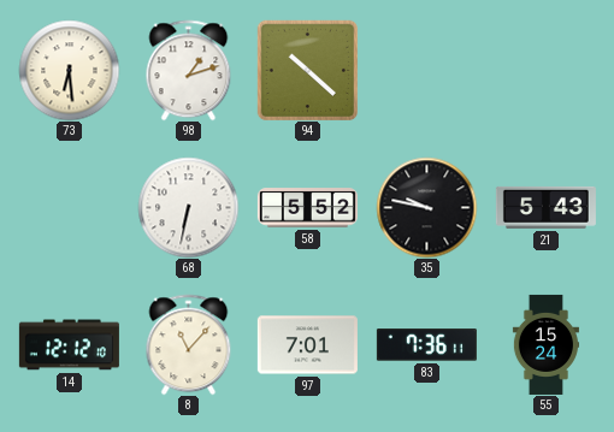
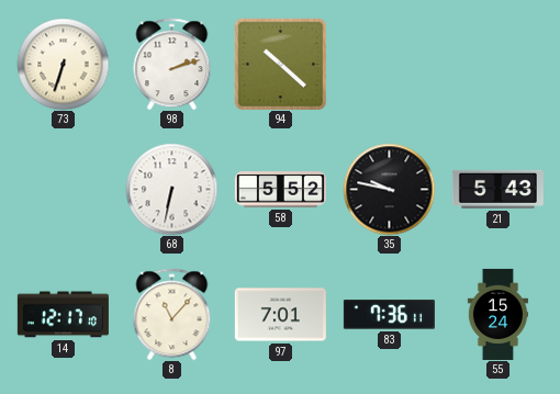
73: 6:29 -> 6:33 (63, 64)
98: 1:12 -> 2:12 (172, 64)
14: 12:12 -> 12:17 (63, 315)
